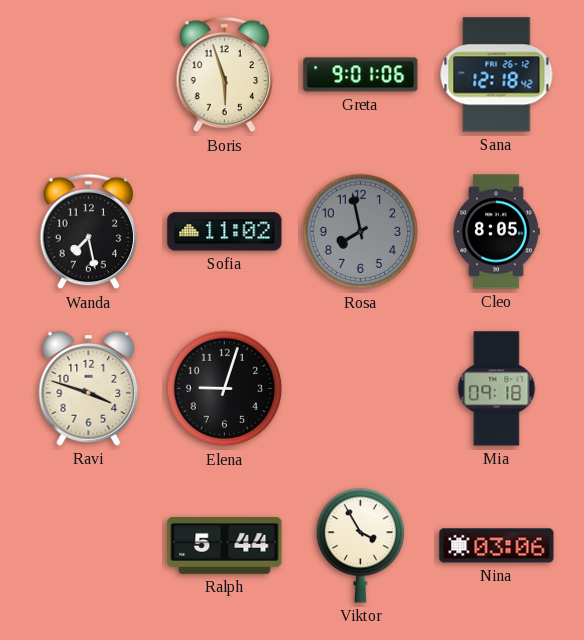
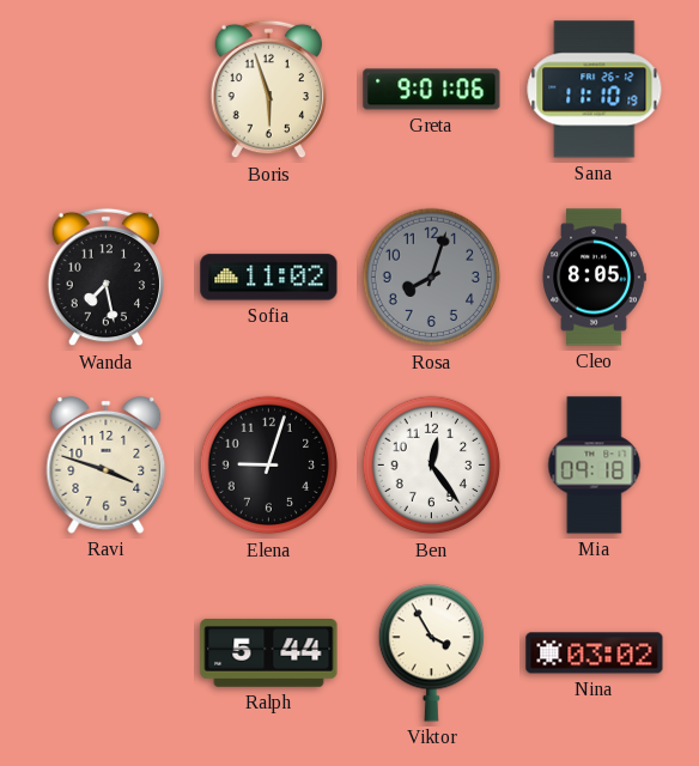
Sana: 12:18 -> 11:10 (595, 90)
Rosa: 7:58 -> 8:03 (432, 278)
Ben: none -> 12:24 (432, 466)
Nina: 03:06 -> 03:02 (595, 653)
